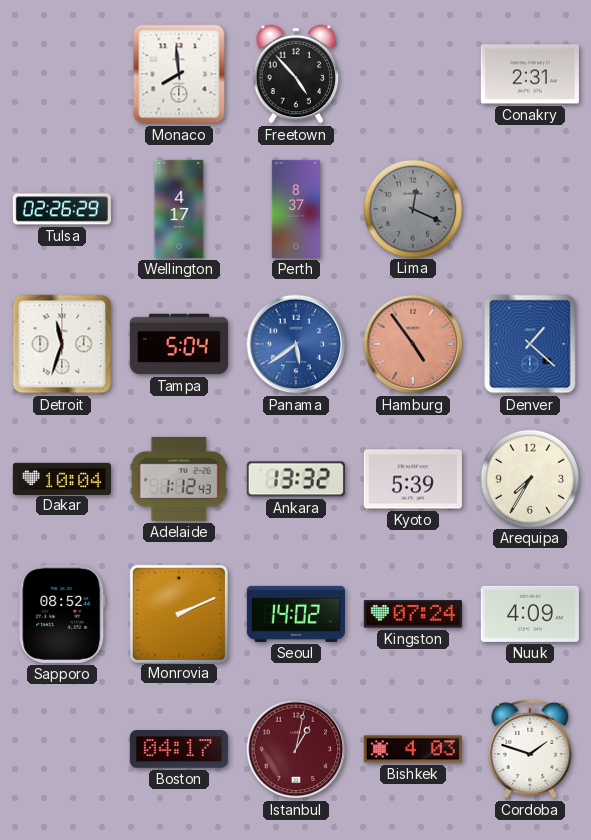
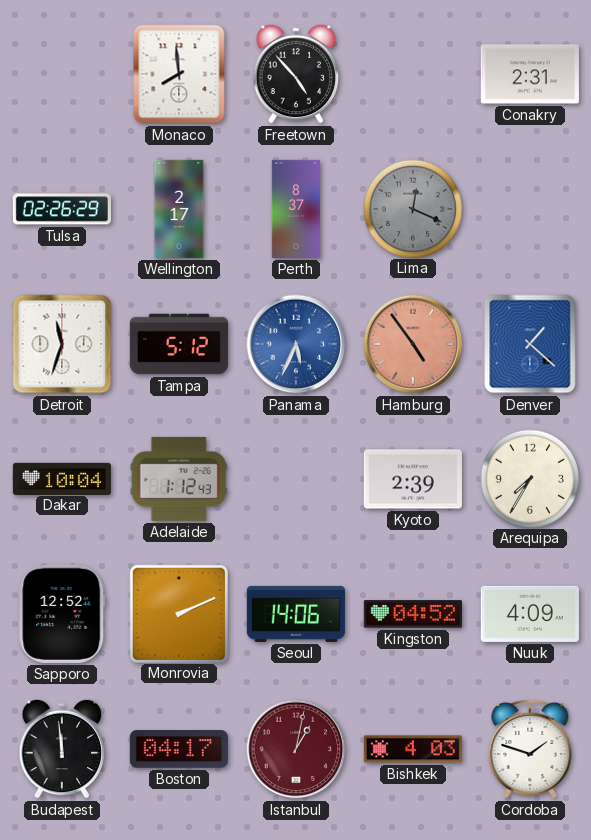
Wellington: 4:17 -> 2:17 (179, 209)
Tampa: 5:04 -> 5:12 (179, 344)
Panama: 5:39 -> 5:34 (296, 344)
Ankara: 13:32 -> none (296, 479)
Kyoto: 5:39 -> 2:39 (413, 479)
Sapporo: 08:52 -> 12:52 (62, 614)
Seoul: 14:02 -> 14:06 (296, 614)
Kingston: 07:24 -> 04:52 (413, 614)
Budapest: none -> 11:59 (62, 749)
